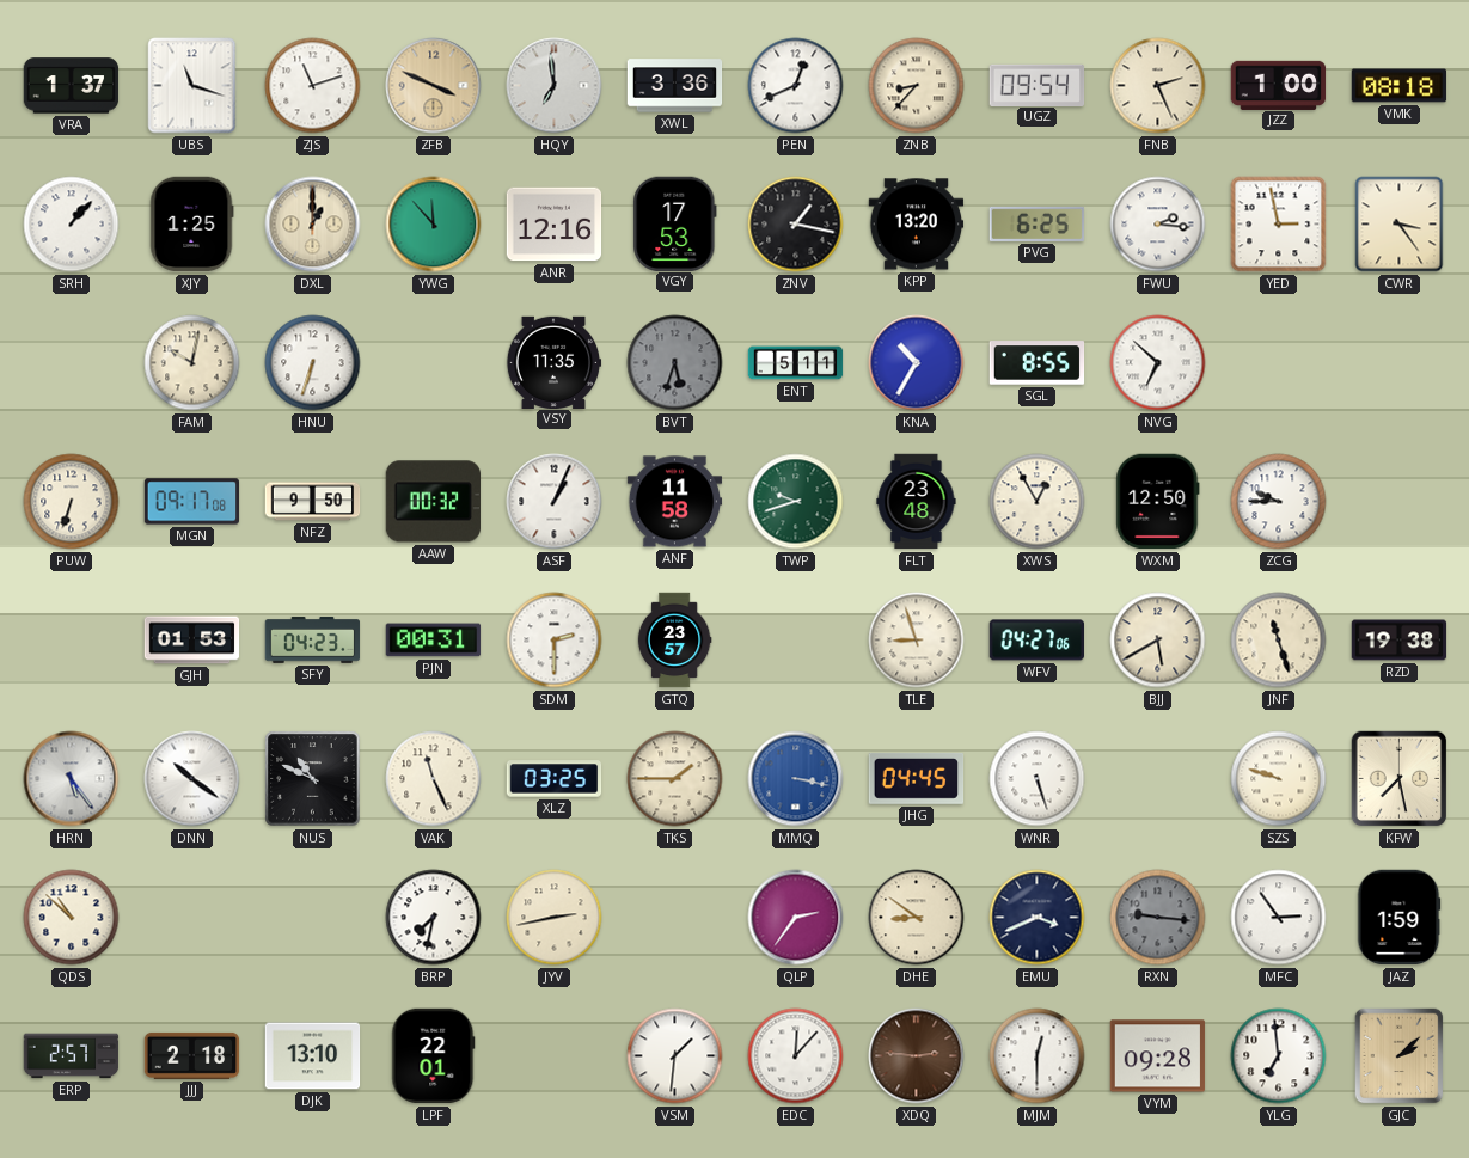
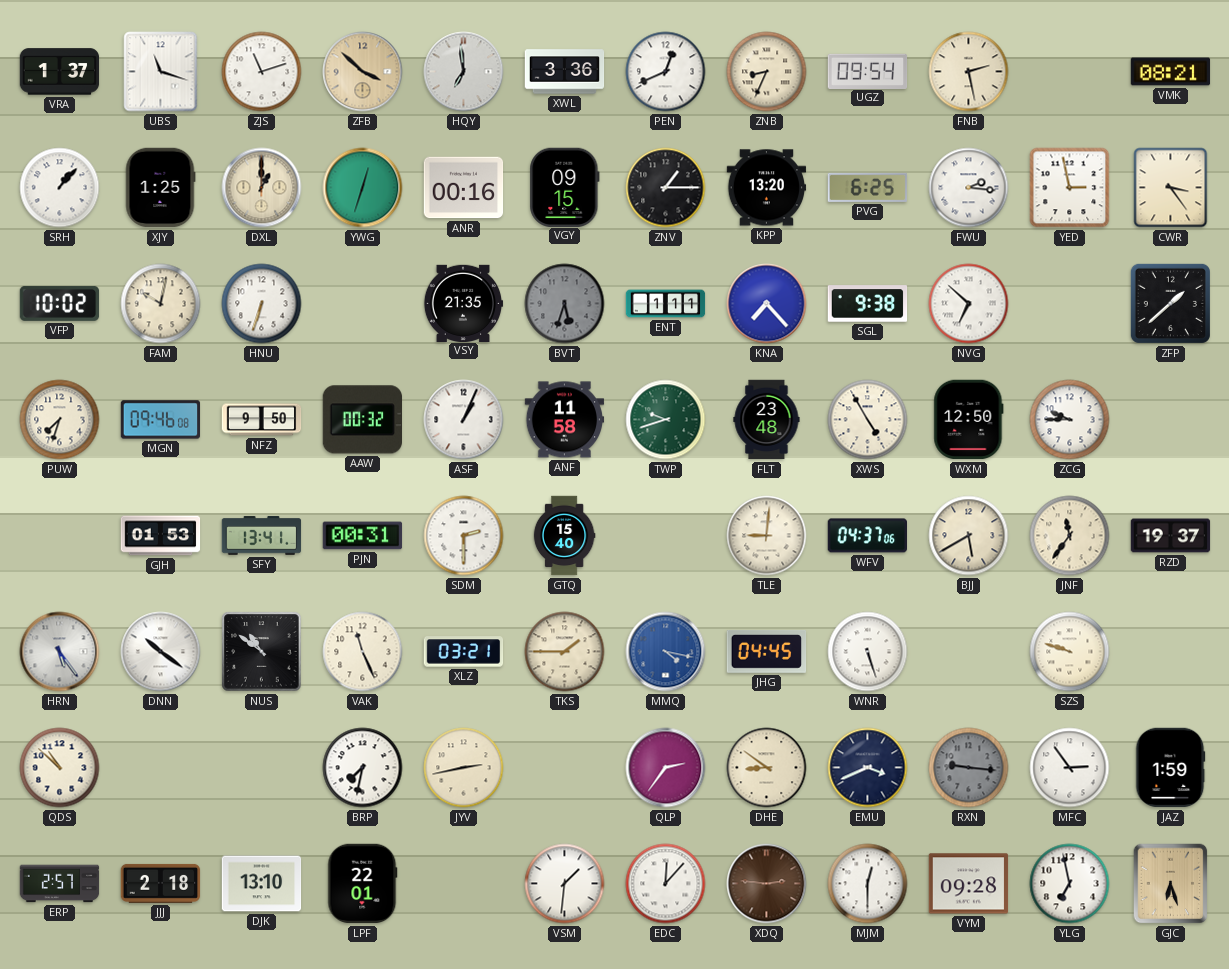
ZFB: 3:49 -> 3:52 (363, 72)
ZNB: 8:37 -> 8:34 (767, 72)
FNB: 2:26 -> 2:28 (969, 72)
JZZ: 1:00 -> none (1279, 85)
VMK: 08:18 -> 08:21 (1171, 72)
YWG: 11:53 -> 12:33 (363, 188)
ANR: 12:16 -> 00:16 (464, 188)
VGY: 17:53 -> 09:15 (565, 187)
ZNV: 1:17 -> 1:15 (666, 188)
VFP: none -> 10:02 (60, 303)
VSY: 11:35 -> 21:35 (463, 303)
ENT: 5:11 -> 1:11 (666, 304)
KNA: 10:35 -> 7:23 (767, 304)
SGL: 8:55 -> 9:38 (868, 304)
ZFP: none -> 1:38 (1170, 303)
PUW: 6:33 -> 7:33 (60, 420)
MGN: 09:17 -> 09:46 (161, 420)
XWS: 12:55 -> 4:55 (868, 420)
SFY: 04:23 -> 13:41 (262, 536)
GTQ: 23:57 -> 15:40 (564, 536)
TLE: 8:57 -> 9:01 (767, 536)
WFV: 04:27 -> 04:37 (867, 536)
JNF: 11:27 -> 11:36 (1070, 536)
RZD: 19:38 -> 19:37 (1171, 536)
NUS: 10:49 -> 10:51 (262, 652)
XLZ: 03:25 -> 03:21 (464, 652)
MMQ: 3:17 -> 4:17 (666, 652)
KFW: 7:28 -> none (1400, 779)
YLG: 6:59 -> 6:58 (1070, 884)
GJC: 2:08 -> 6:27 (1171, 884)
